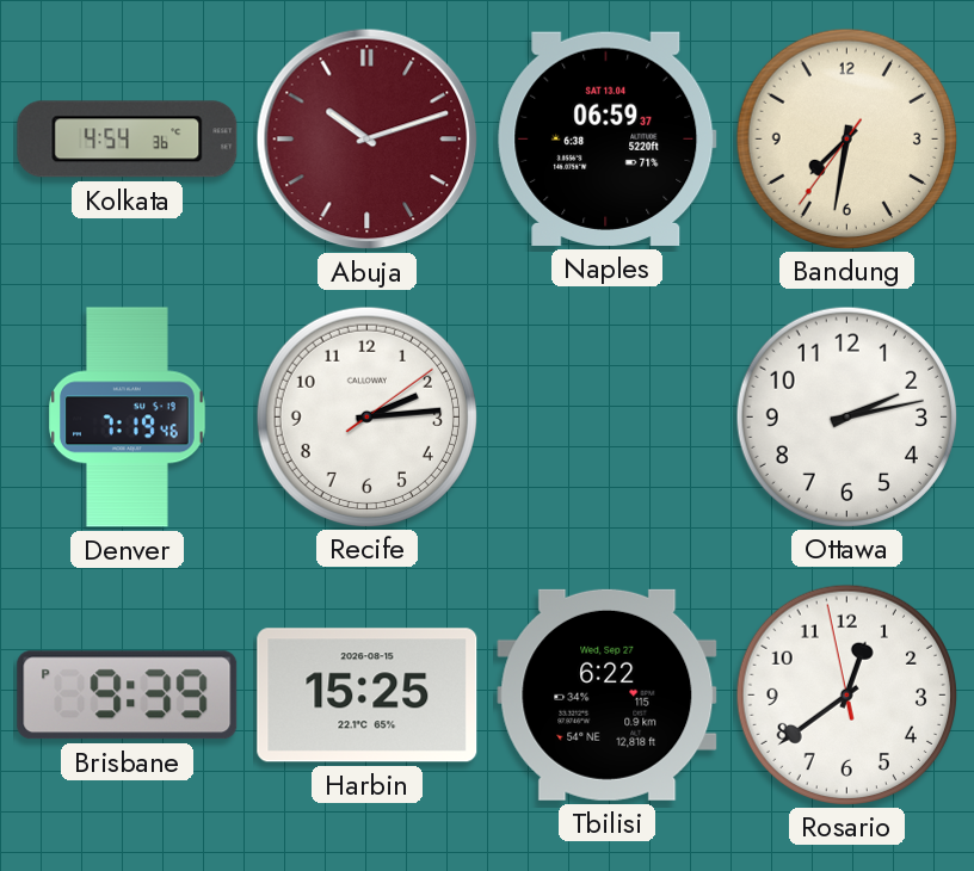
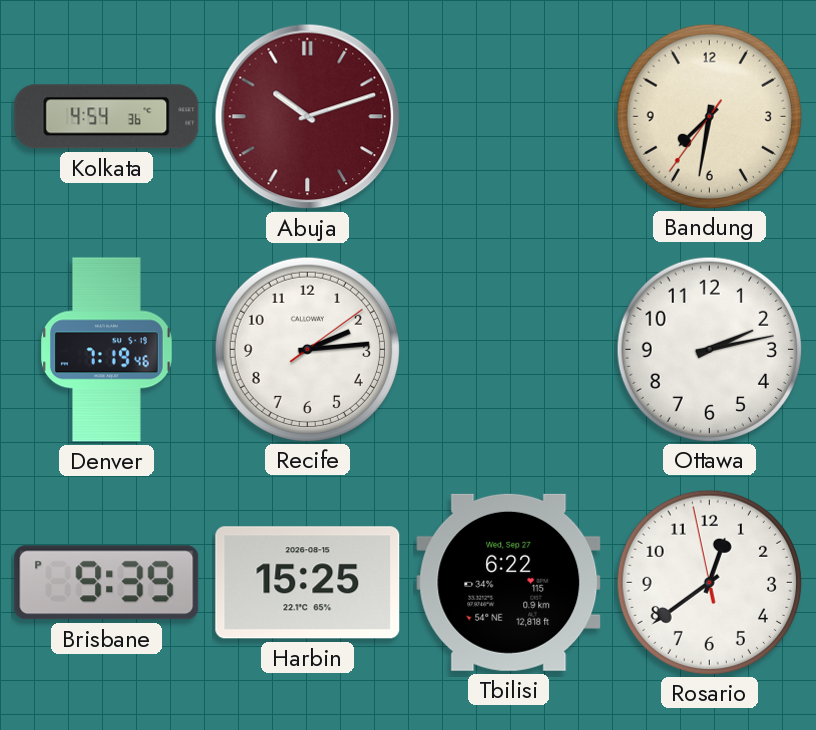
Naples: 06:59 -> none (608, 138)
